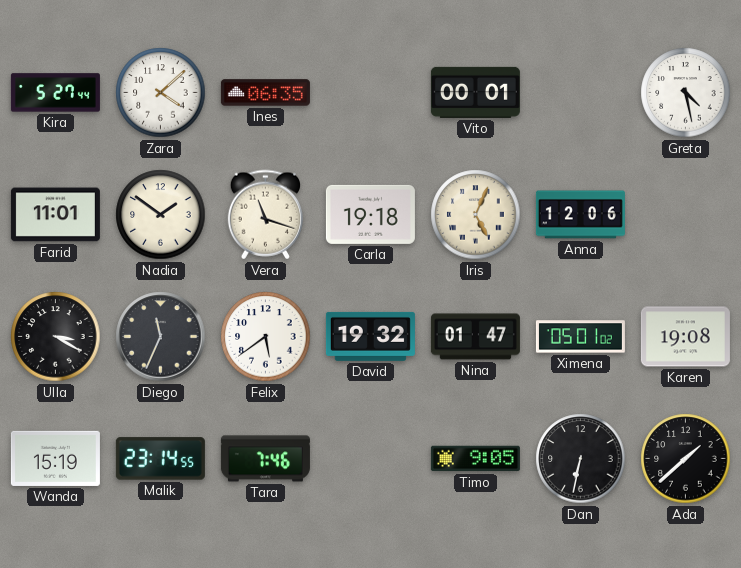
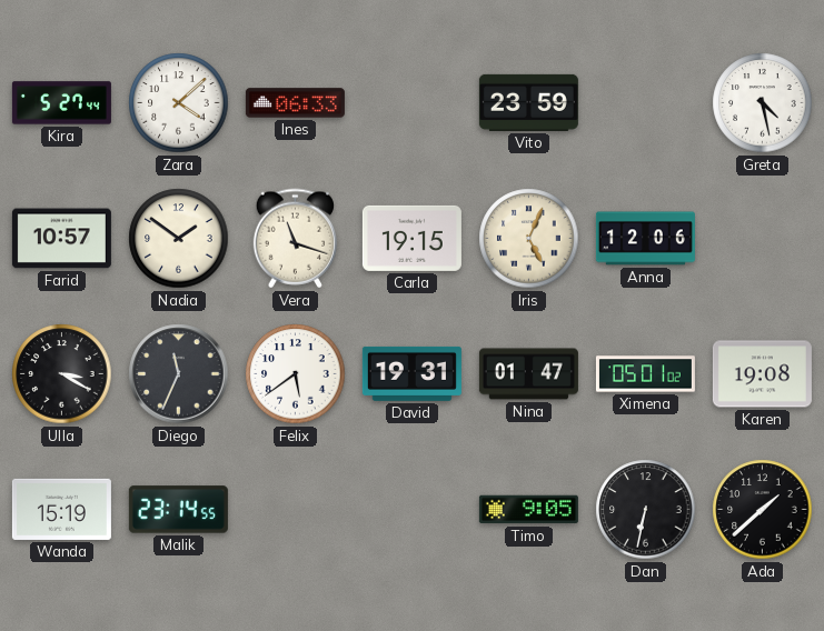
Ines: 06:35 -> 06:33 (295, 103)
Vito: 00:01 -> 23:59 (528, 102)
Farid: 11:01 -> 10:57 (61, 239)
Carla: 19:18 -> 19:15 (411, 238)
David: 19:32 -> 19:31 (411, 373)
Tara: 7:46 -> none (265, 459)
